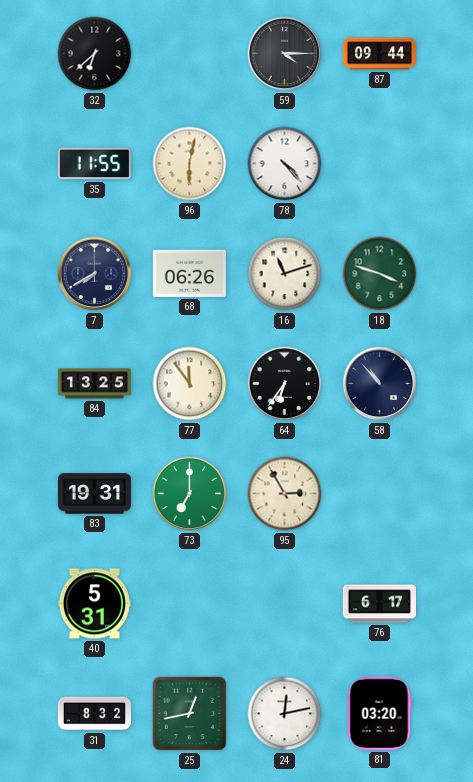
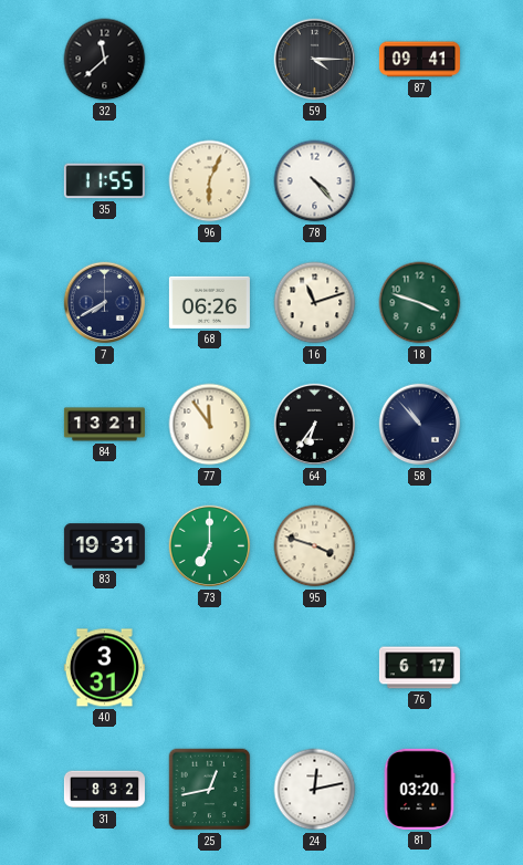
32: 6:38 -> 11:38 (105, 60)
87: 09:44 -> 09:41 (419, 60)
96: 6:02 -> 6:04 (210, 181)
84: 13:25 -> 13:21 (104, 425)
95: 2:55 -> 3:48 (315, 546)
40: 5:31 -> 3:31 (104, 668)
